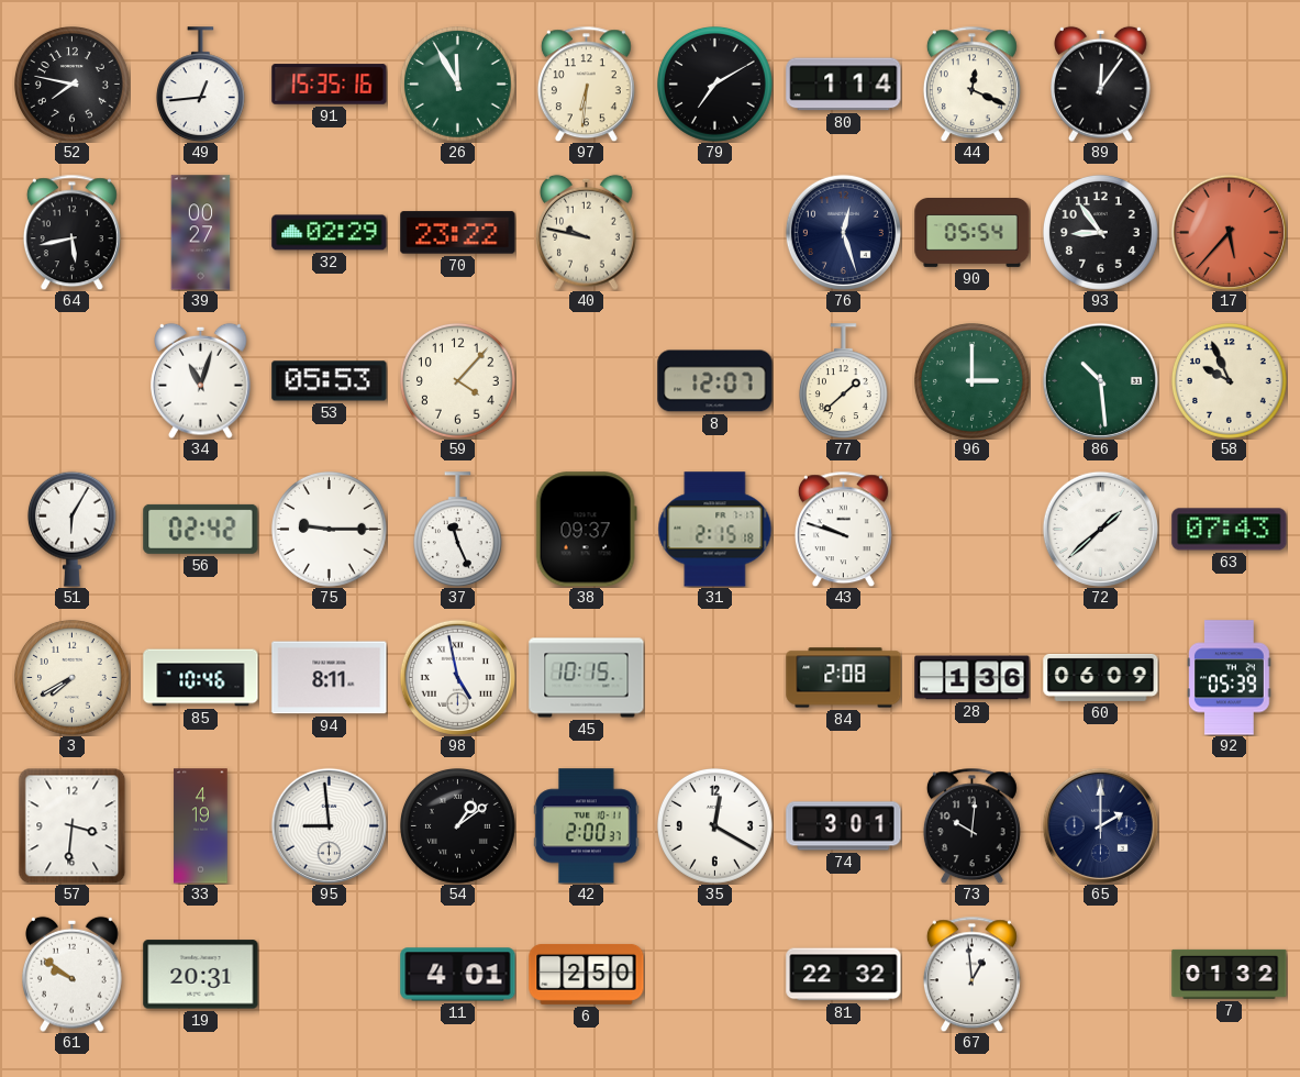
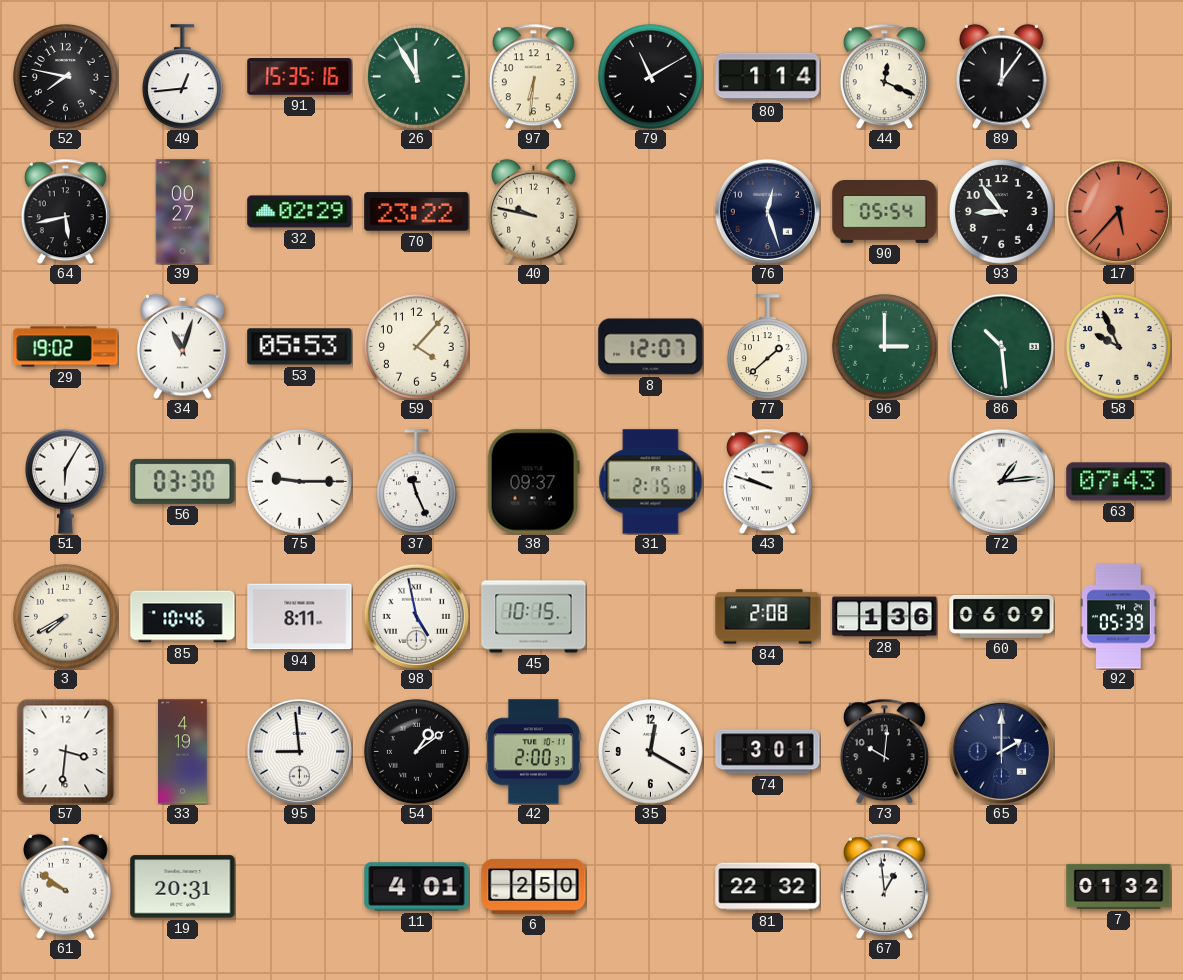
79: 7:10 -> 11:10 (651, 77)
29: none -> 19:02 (66, 347)
56: 02:42 -> 03:30 (183, 481)
72: 1:38 -> 1:14 (1001, 481)
